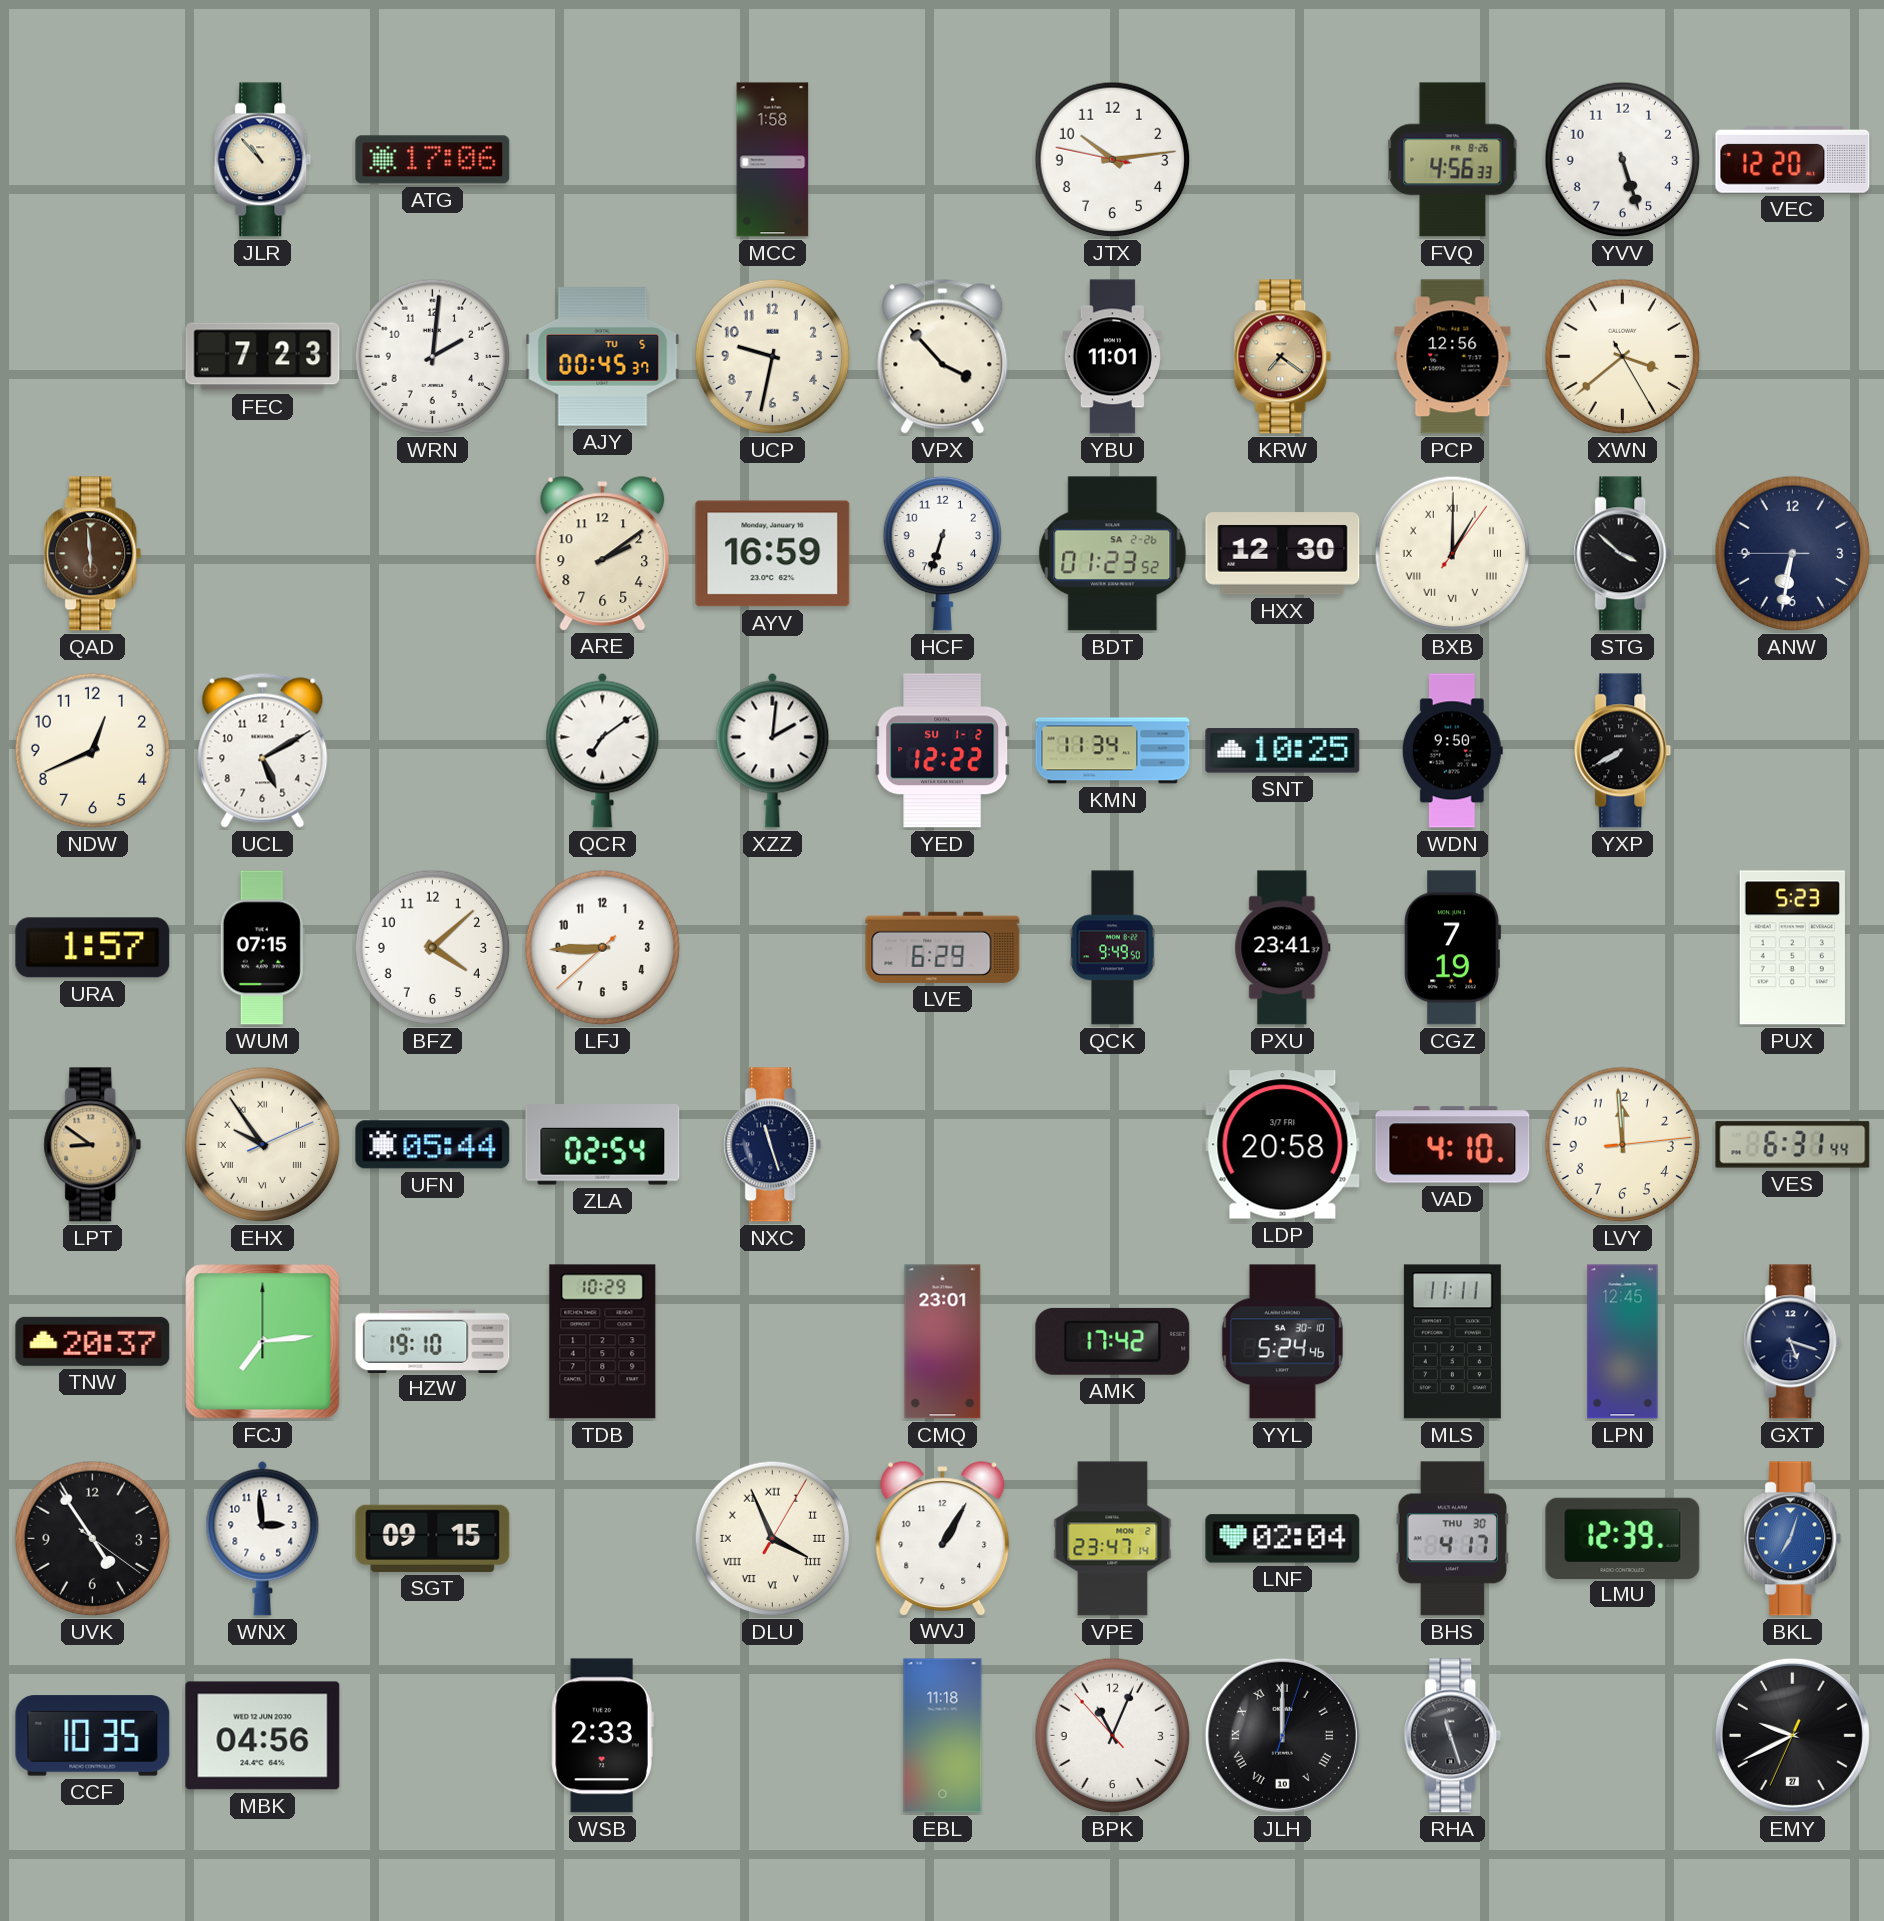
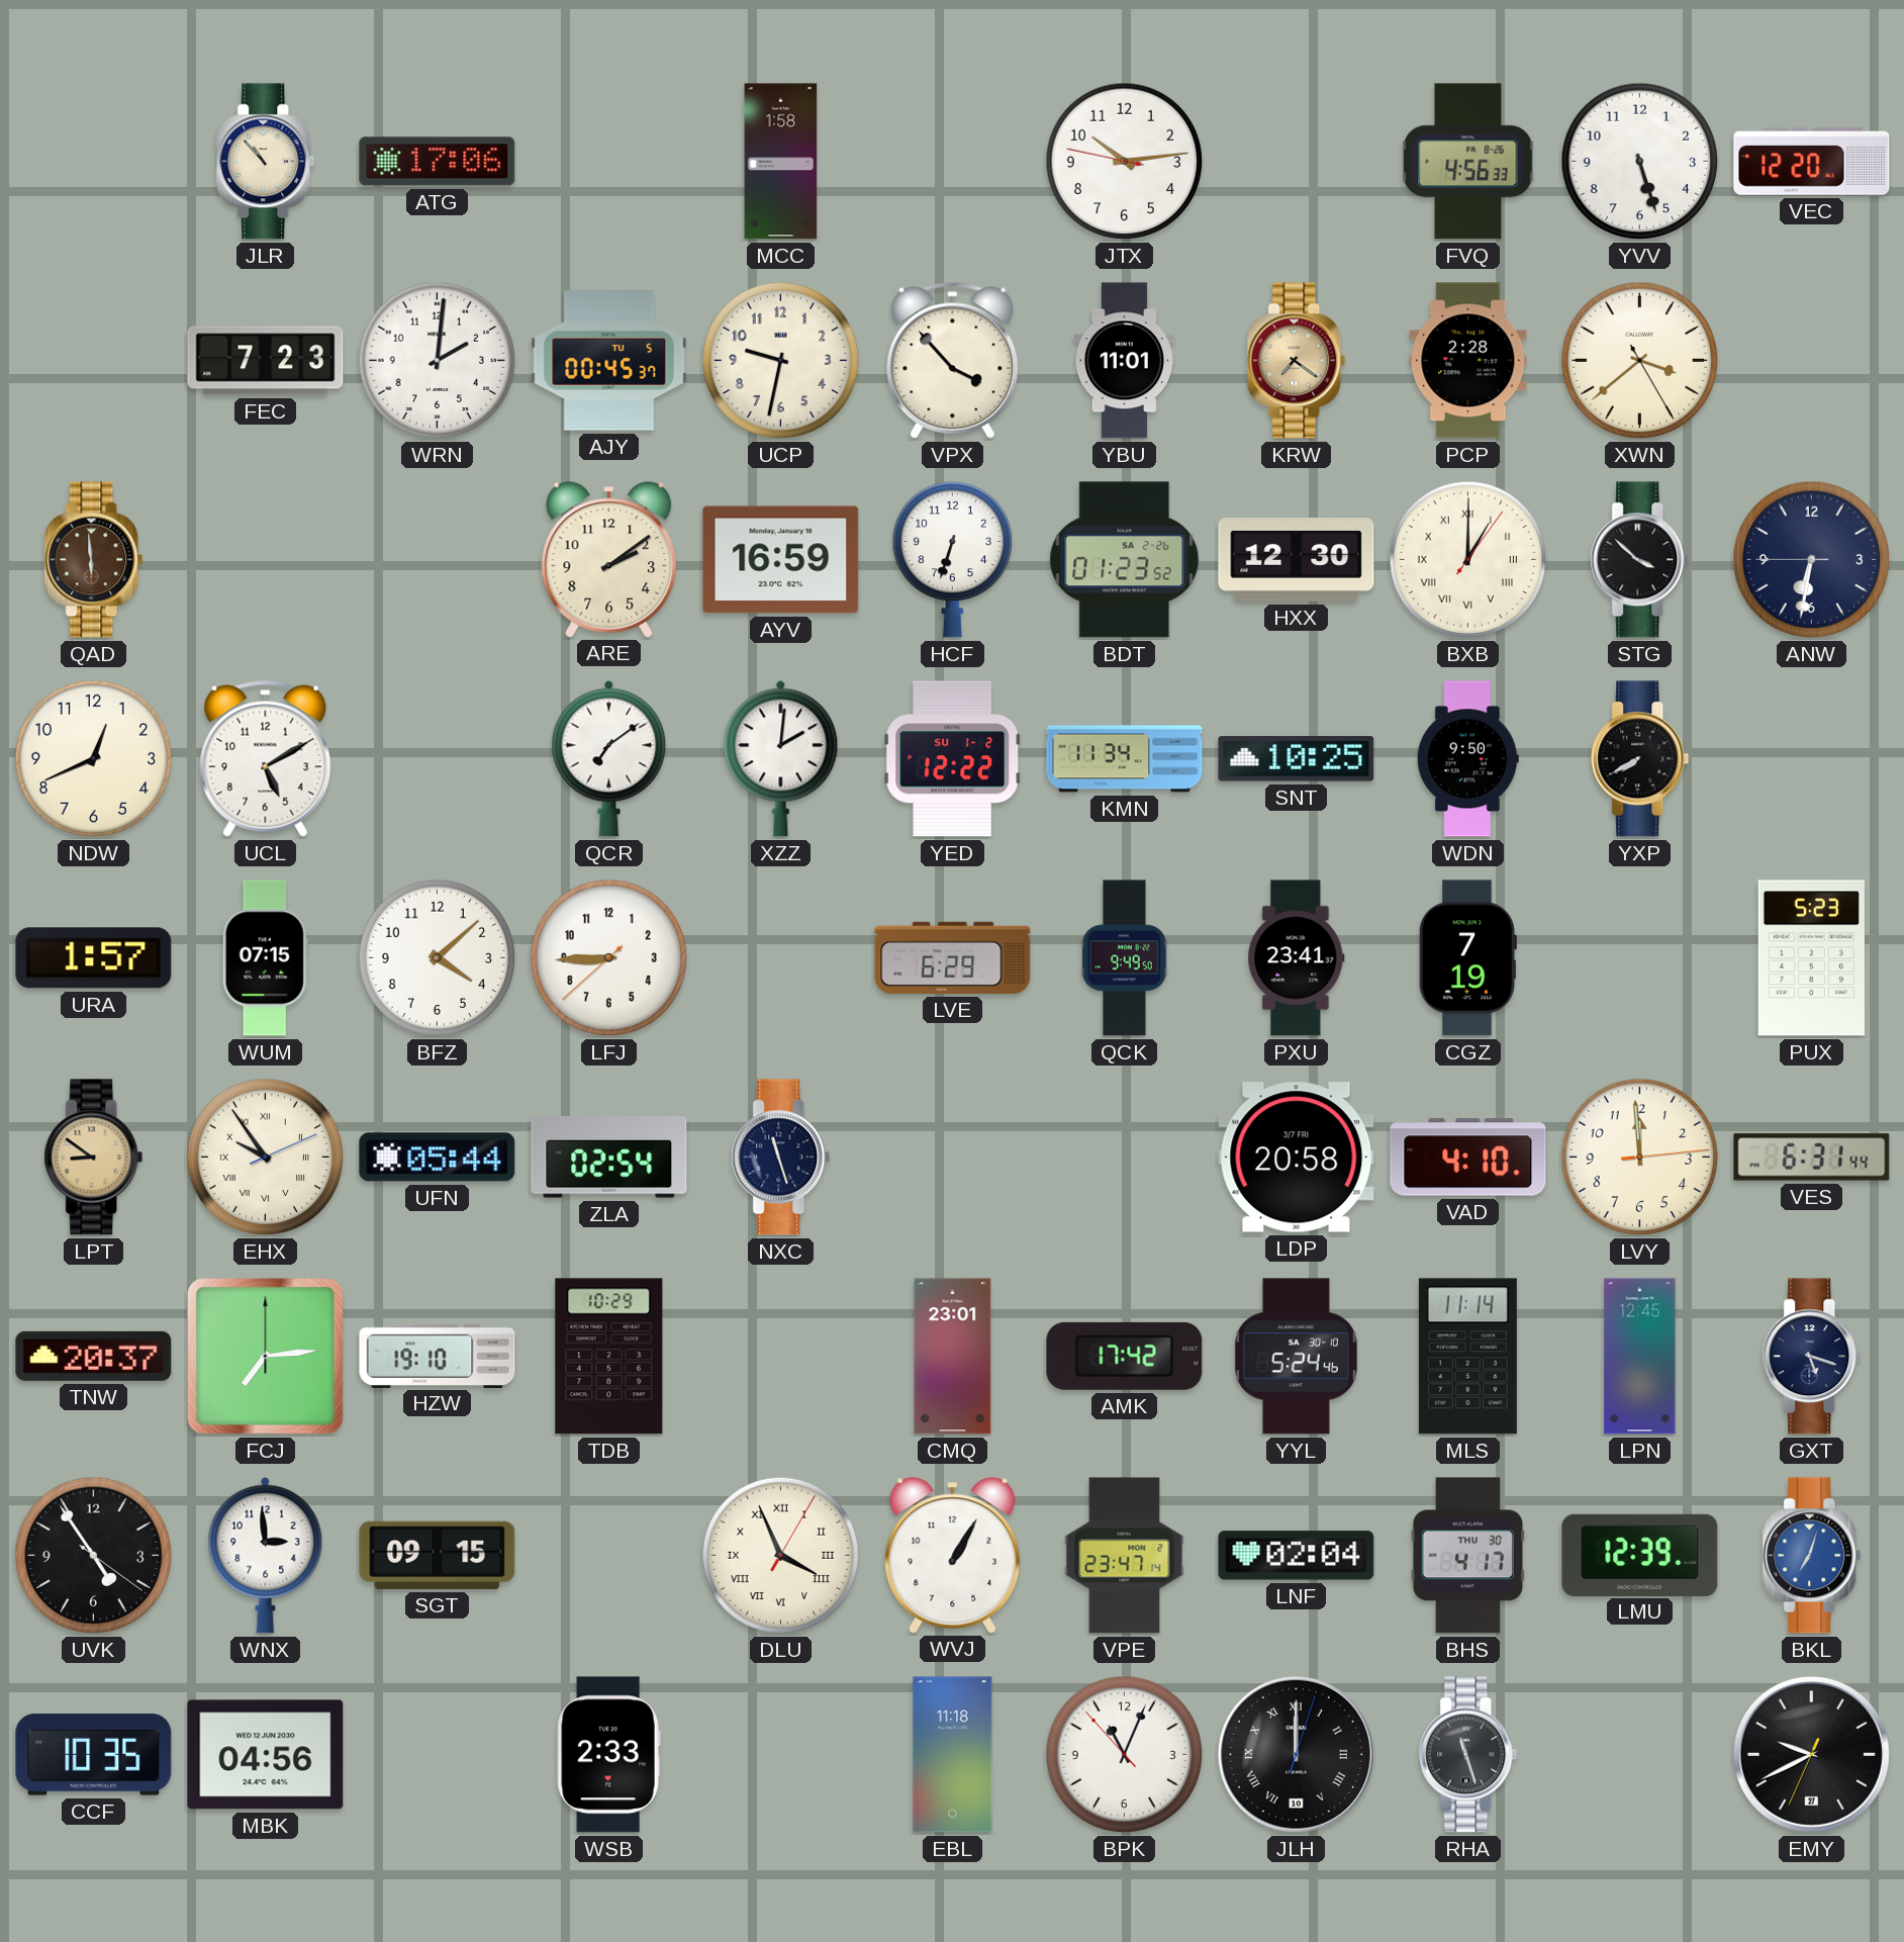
PCP: 12:56 -> 2:28 (1468, 361)
MLS: 11:11 -> 11:14 (1467, 1357)
